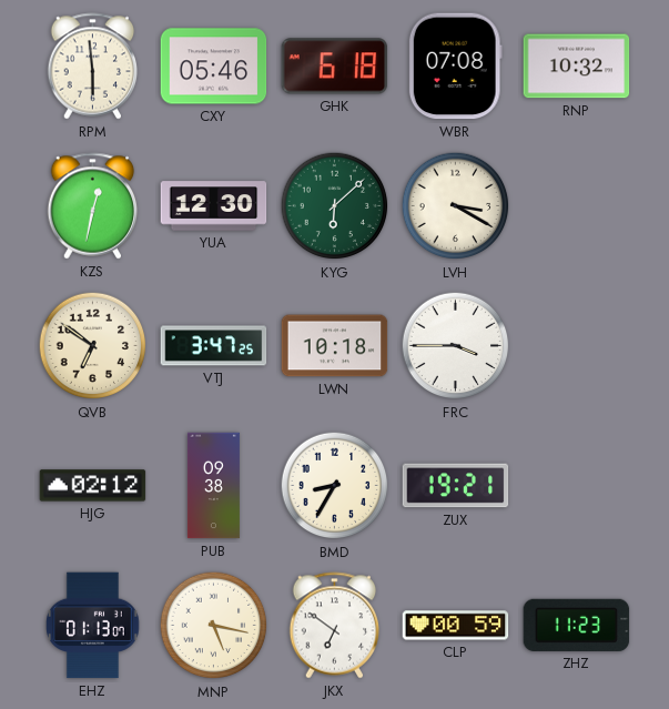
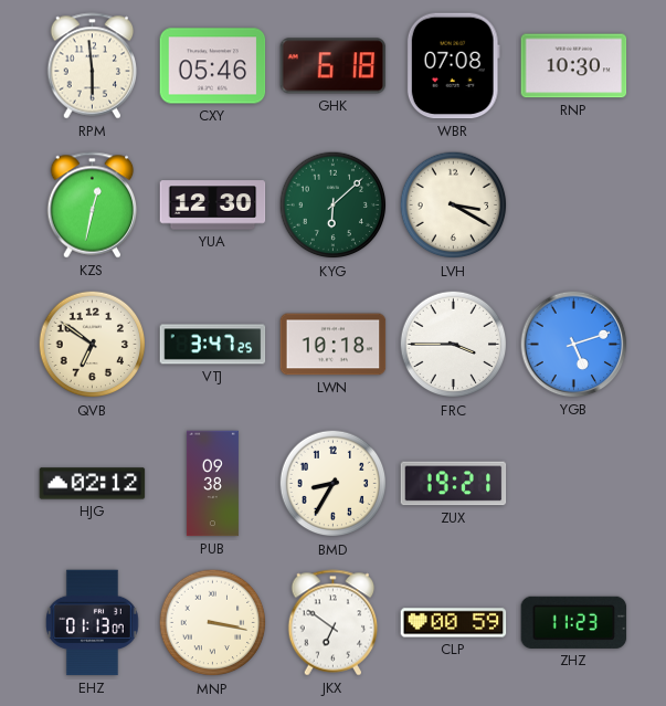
RNP: 10:32 -> 10:30 (574, 66)
YGB: none -> 5:12 (574, 345)
MNP: 5:17 -> 3:17 (213, 623)
